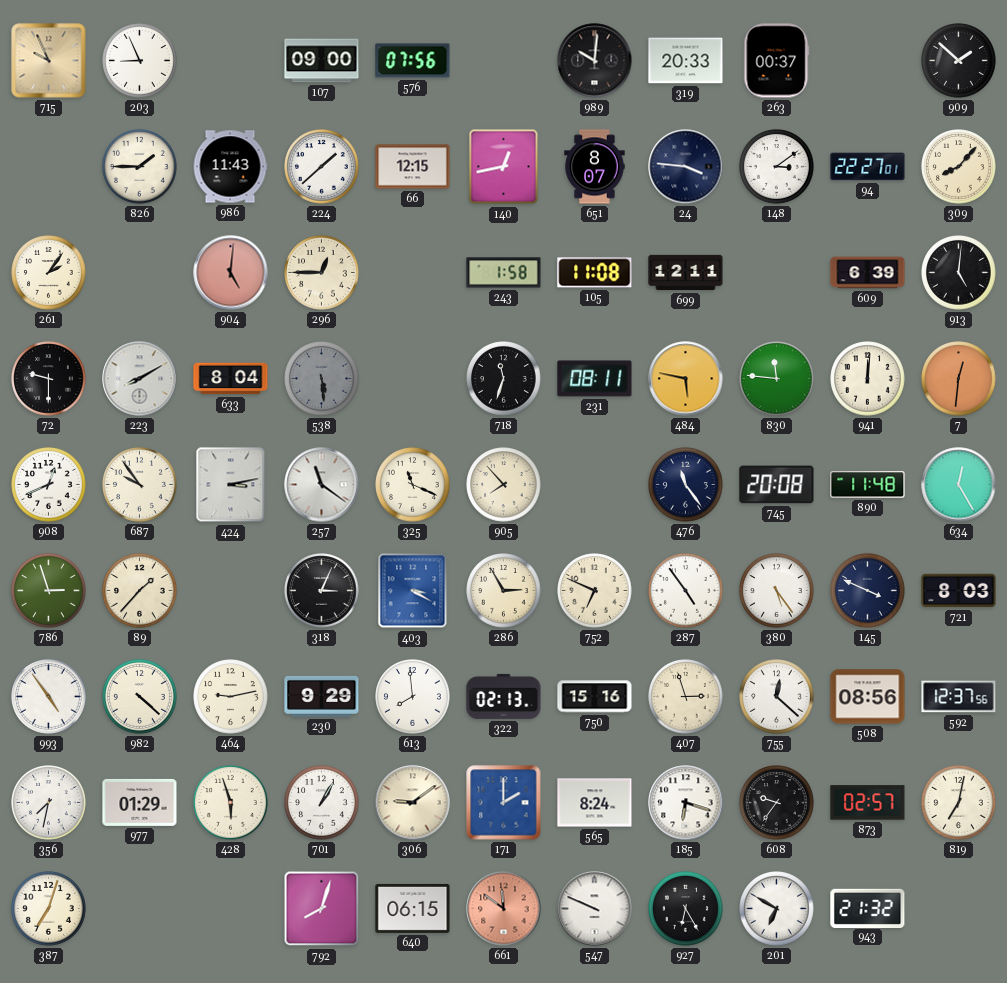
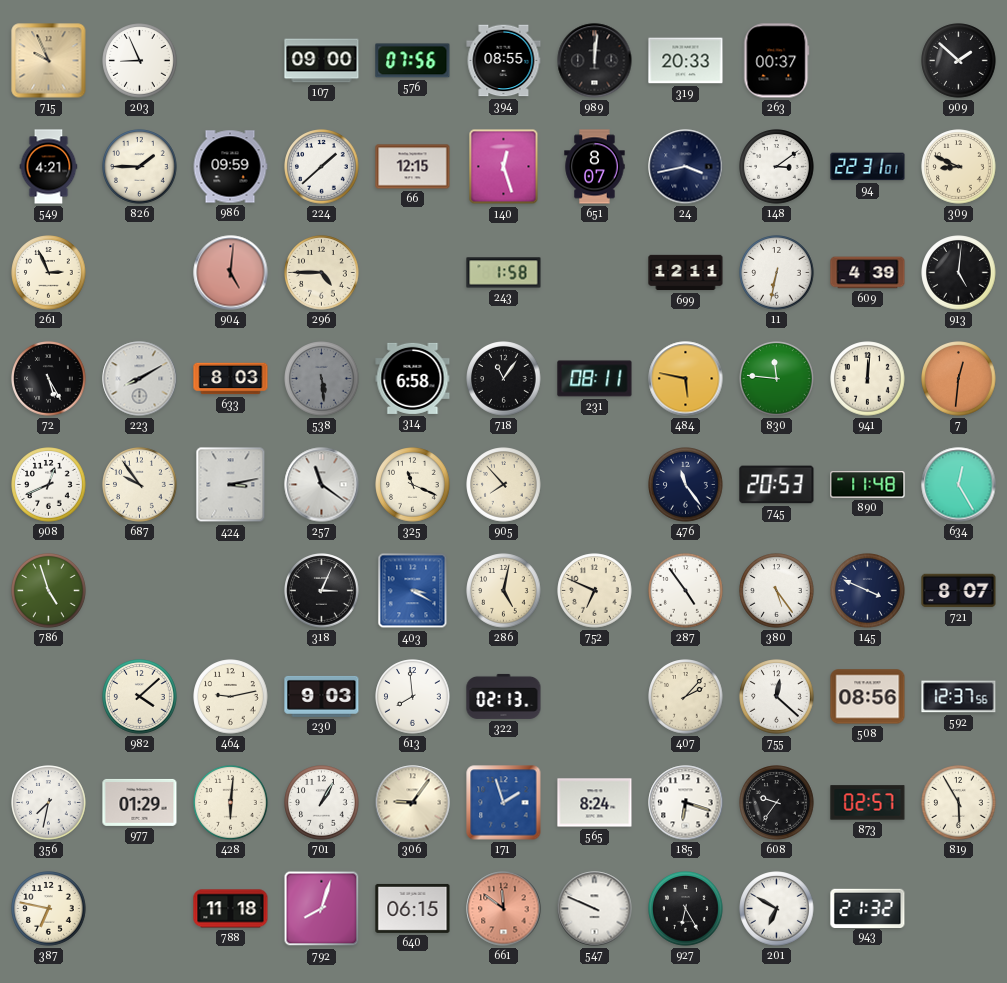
394: none -> 08:55 (504, 61)
989: 10:01 -> 12:01 (595, 61)
549: none -> 4:21 (49, 167)
986: 11:43 -> 09:59 (230, 167)
140: 12:43 -> 12:27 (504, 167)
24: 3:46 -> 3:43 (686, 167)
94: 22:27 -> 22:31 (868, 167)
309: 8:07 -> 8:49 (959, 167)
261: 2:06 -> 2:56 (49, 273)
296: 12:45 -> 4:45 (322, 273)
105: 11:08 -> none (595, 273)
11: none -> 6:32 (777, 273)
609: 6:39 -> 4:39 (868, 273)
72: 9:30 -> 5:25 (49, 379)
633: 8:04 -> 8:03 (231, 379)
314: none -> 6:58 (413, 378)
718: 11:33 -> 11:06 (504, 379)
745: 20:08 -> 20:53 (777, 485)
786: 2:57 -> 4:57 (49, 591)
89: 1:37 -> none (140, 591)
286: 2:55 -> 5:02 (504, 591)
721: 8:03 -> 8:07 (959, 591)
993: 4:54 -> none (49, 697)
982: 4:22 -> 4:08 (140, 697)
230: 9:29 -> 9:03 (322, 696)
750: 15:16 -> none (595, 697)
407: 2:57 -> 2:07 (686, 697)
428: 5:57 -> 6:01 (231, 803)
306: 9:09 -> 9:06 (413, 803)
171: 2:00 -> 1:57 (504, 803)
819: 7:02 -> 5:55 (959, 803)
387: 7:03 -> 6:47 (49, 909)
788: none -> 11:18 (231, 909)
